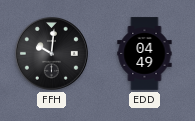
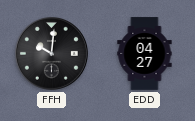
EDD: 04:49 -> 04:27 (145, 54)
